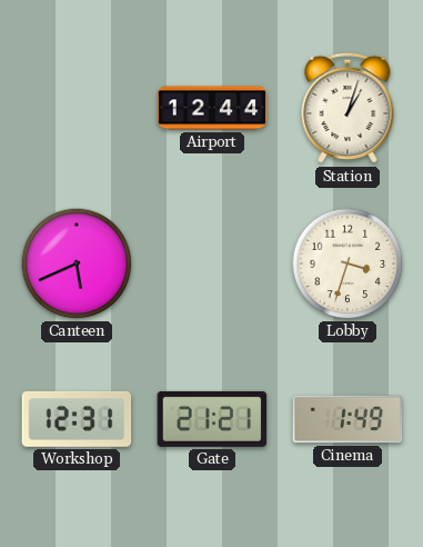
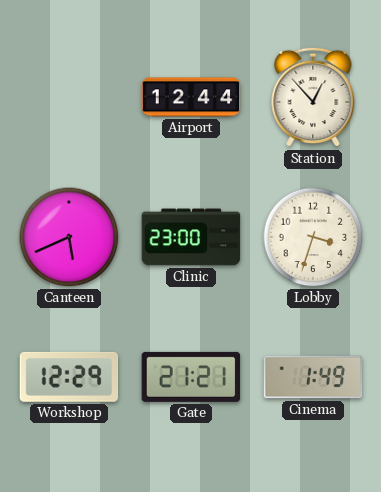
Station: 1:03 -> 12:53 (313, 97)
Clinic: none -> 23:00 (191, 237)
Workshop: 12:31 -> 12:29 (69, 377)
